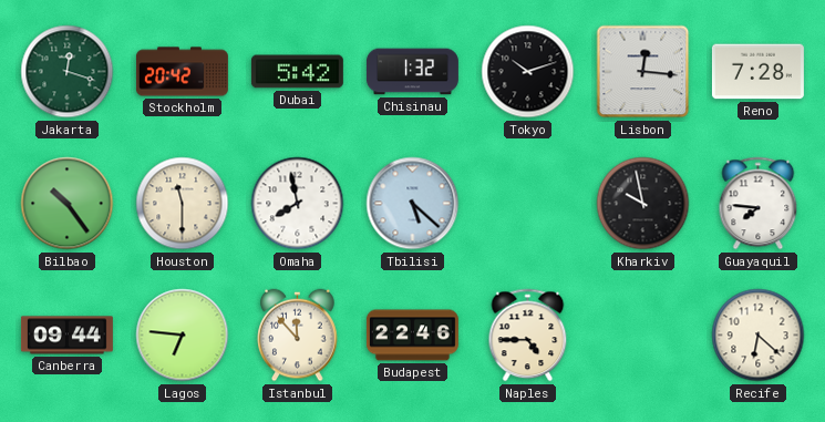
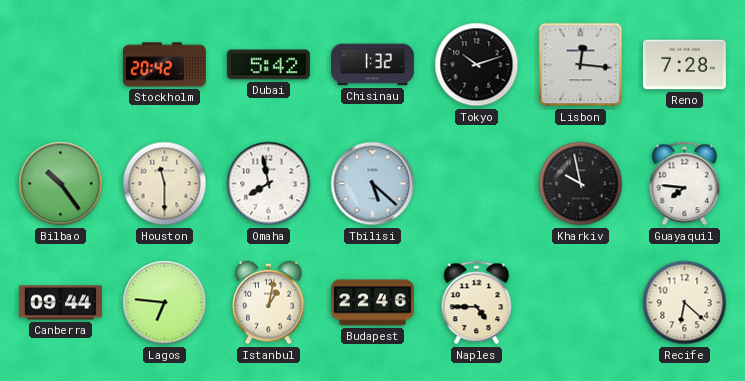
Jakarta: 12:18 -> none (68, 72)
Istanbul: 11:53 -> 1:02 (269, 303)
